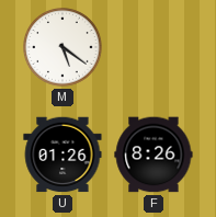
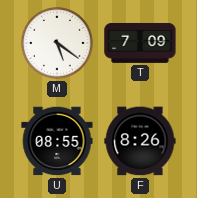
T: none -> 7:09 (140, 43)
U: 01:26 -> 08:55 (57, 141)
